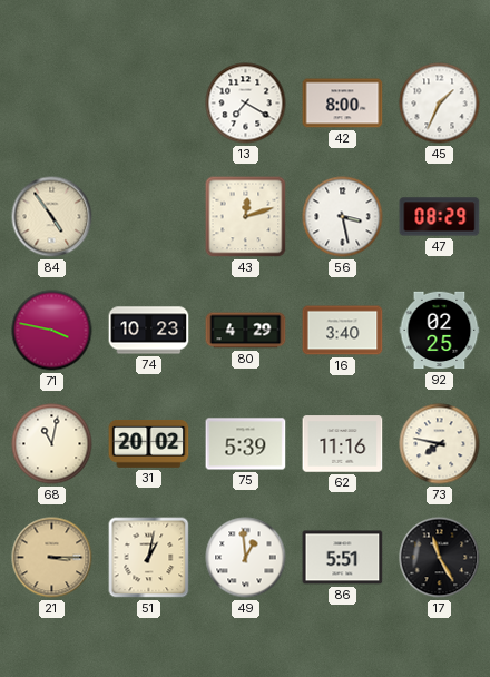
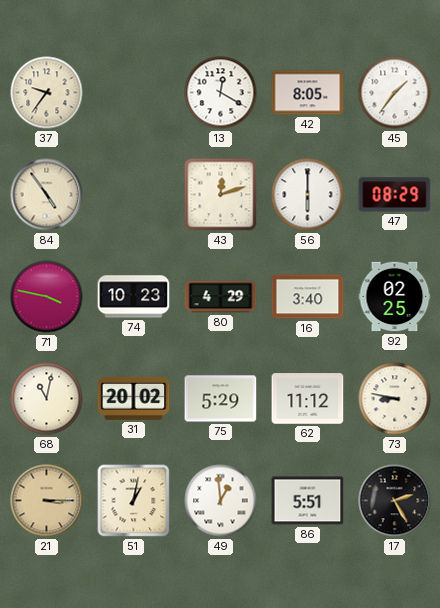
37: none -> 9:36 (47, 93)
13: 7:20 -> 12:20 (221, 93)
42: 8:00 -> 8:05 (308, 93)
45: 1:34 -> 1:36 (395, 93)
56: 3:28 -> 6:00 (308, 195)
75: 5:39 -> 5:29 (221, 399)
62: 11:16 -> 11:12 (308, 399)
73: 7:47 -> 8:47 (395, 399)
17: 11:25 -> 2:25 (395, 501)
